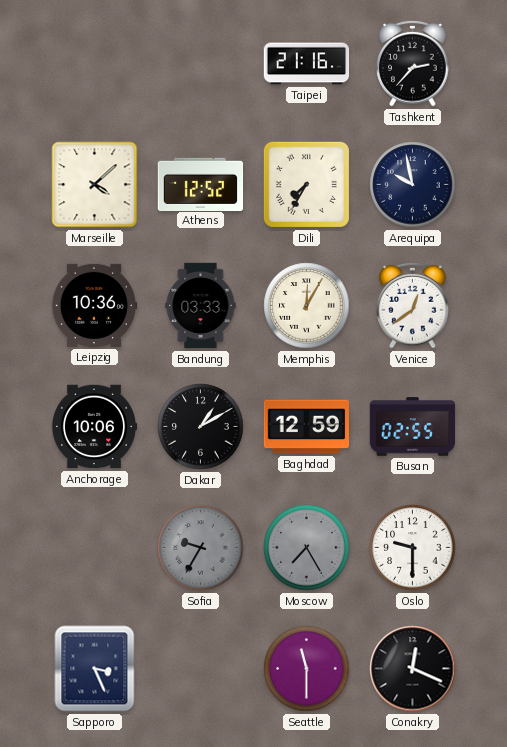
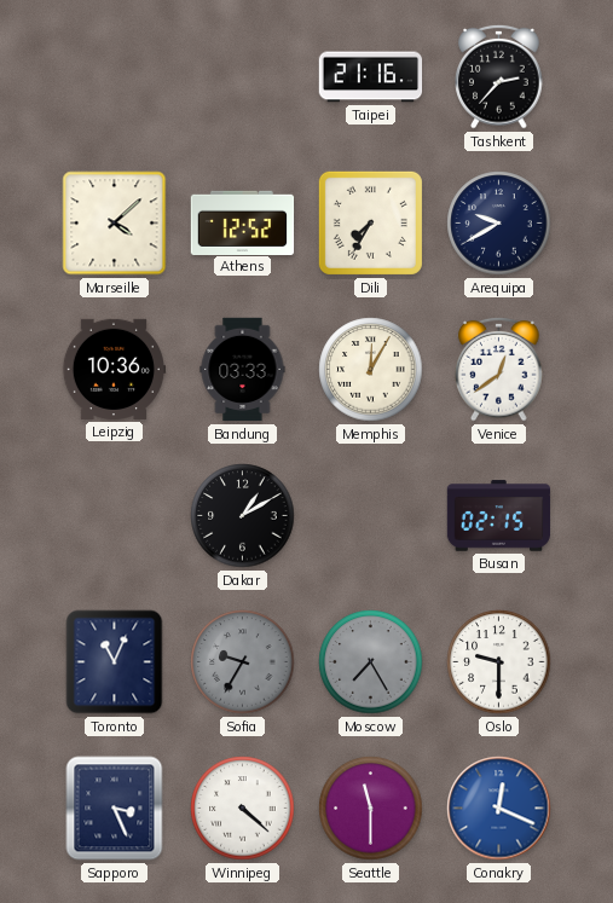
Arequipa: 9:58 -> 9:40 (499, 224)
Anchorage: 10:06 -> none (94, 427)
Baghdad: 12:59 -> none (306, 427)
Busan: 02:55 -> 02:15 (499, 516)
Toronto: none -> 11:04 (115, 662)
Winnipeg: none -> 4:22 (243, 809)
Conakry dial: black -> blue (499, 809)
